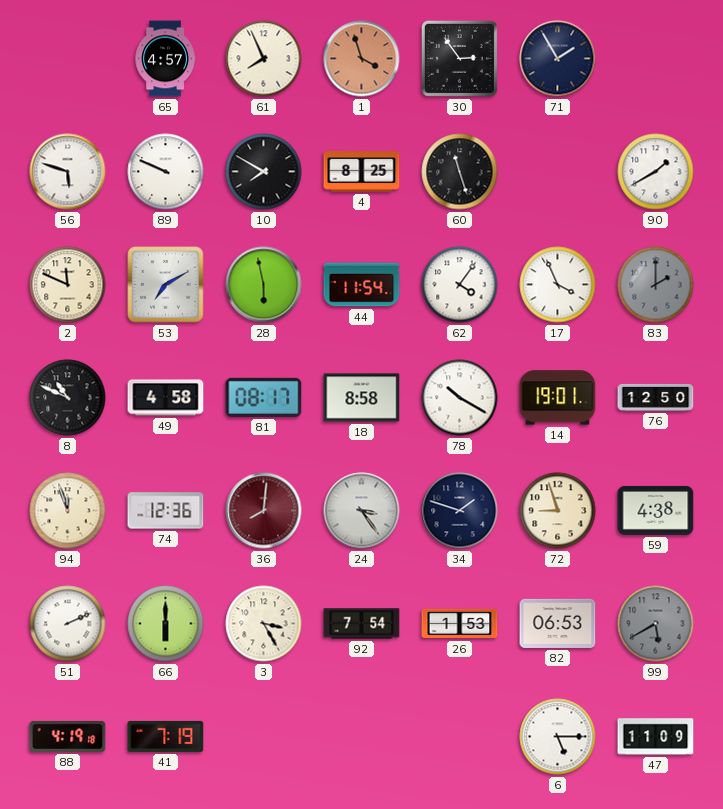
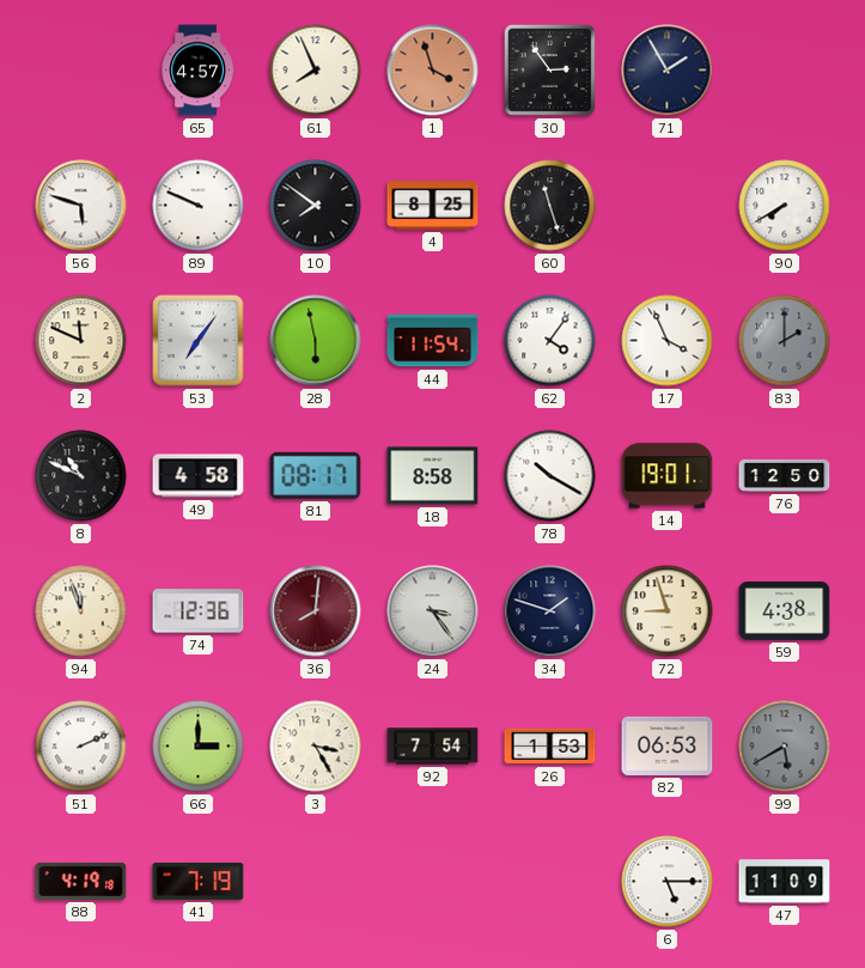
10: 7:50 -> 7:51 (316, 206)
90: 1:40 -> 7:40 (785, 206)
53: 7:10 -> 7:06 (199, 341)
66: 6:00 -> 3:00 (199, 747)
